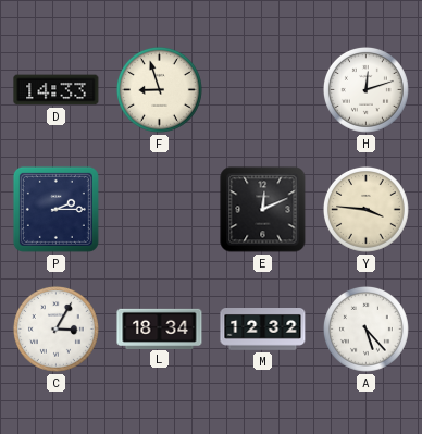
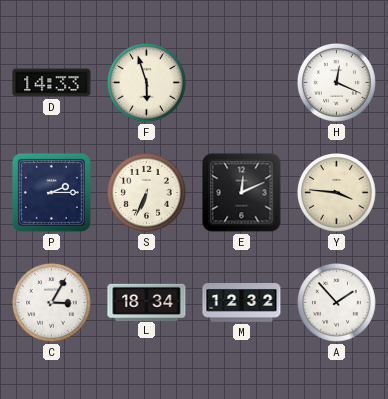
F: 8:57 -> 5:57 (146, 82)
H: 12:12 -> 12:19 (336, 82)
S: none -> 6:34 (146, 192)
A: 5:23 -> 1:53 (336, 302)
